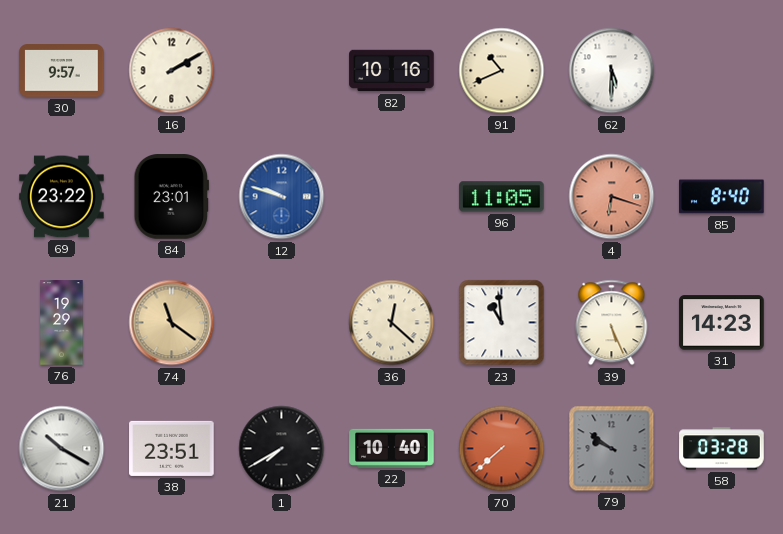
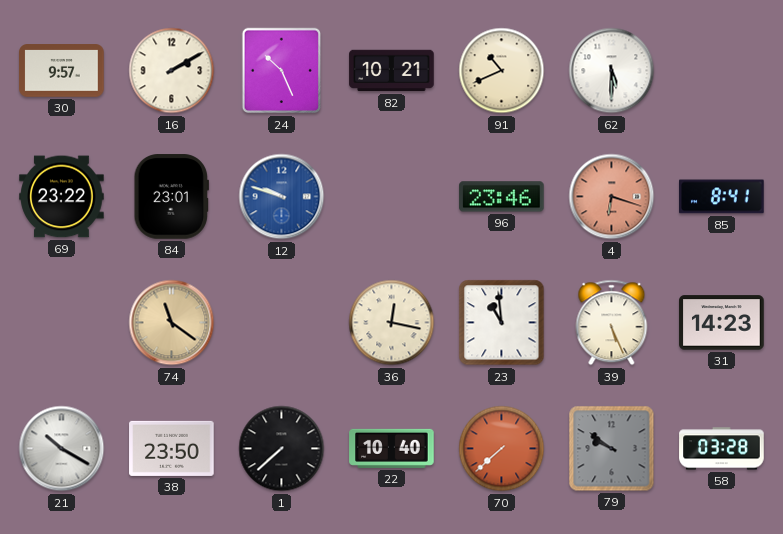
24: none -> 10:26 (282, 71)
82: 10:16 -> 10:21 (392, 71)
96: 11:05 -> 23:46 (502, 197)
85: 8:40 -> 8:41 (722, 197)
76: 19:29 -> none (62, 323)
36: 12:22 -> 12:17 (392, 323)
38: 23:51 -> 23:50 (172, 448)
1: 7:40 -> 7:38 (282, 449)
